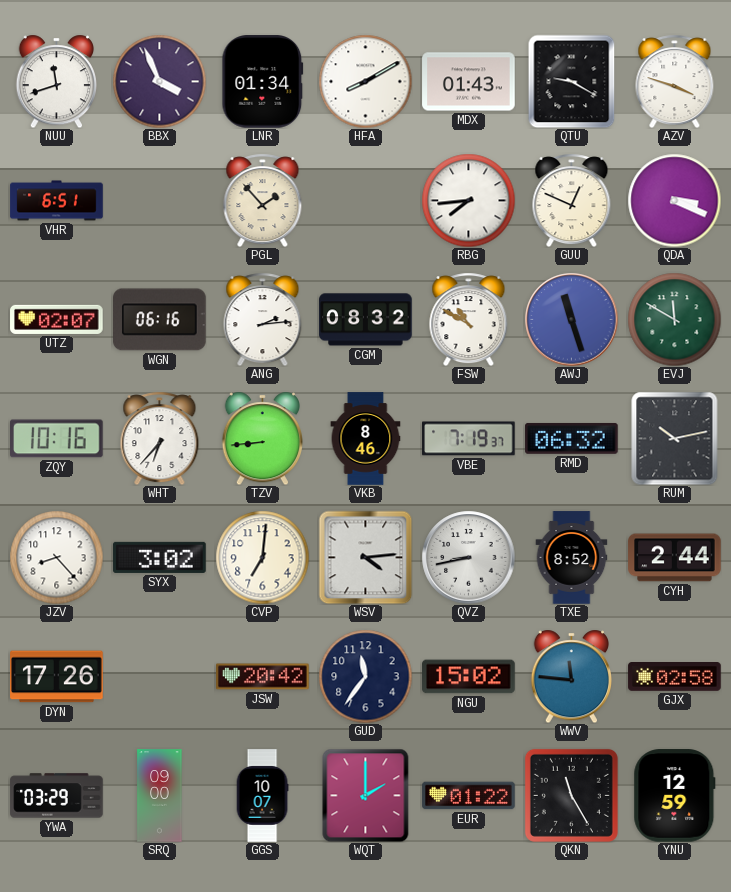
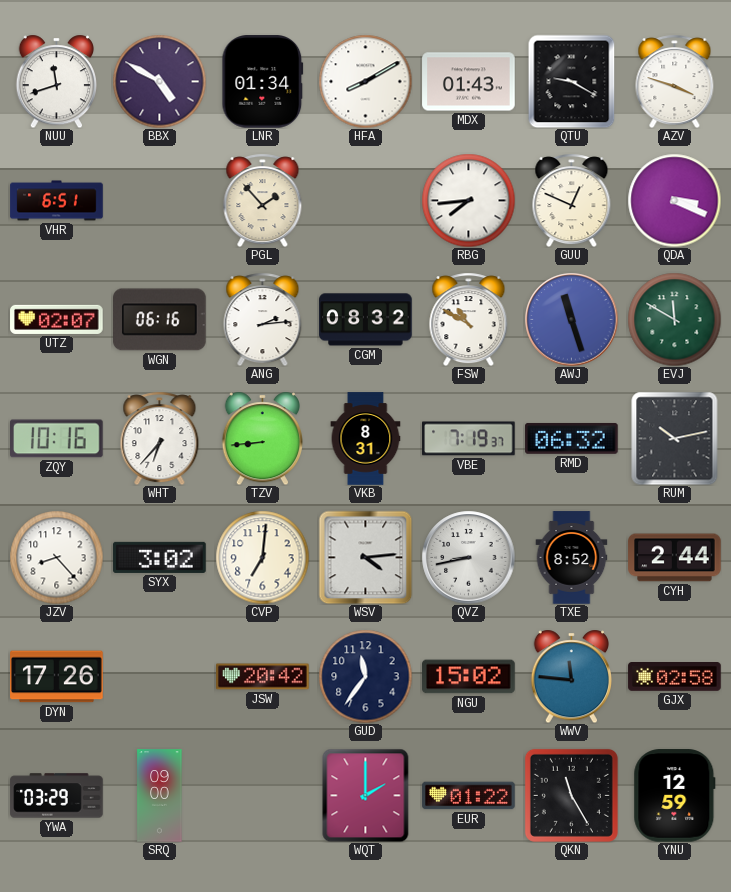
BBX: 3:56 -> 4:50 (159, 81)
VKB: 8:46 -> 8:31 (366, 439)
GGS: 10:07 -> none (262, 796)
